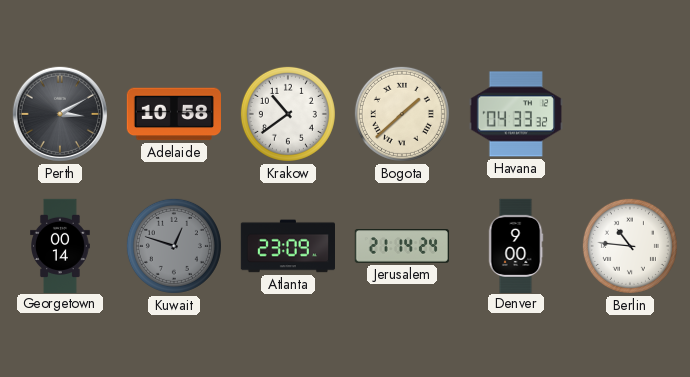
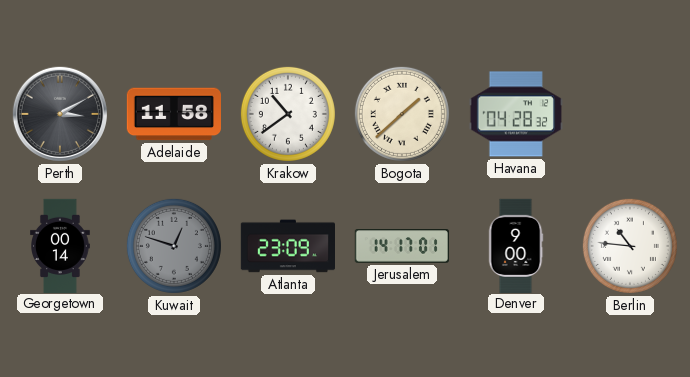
Adelaide: 10:58 -> 11:58 (173, 114)
Havana: 04:33 -> 04:28 (516, 114)
Jerusalem: 21:14 -> 14:17 (401, 246)
